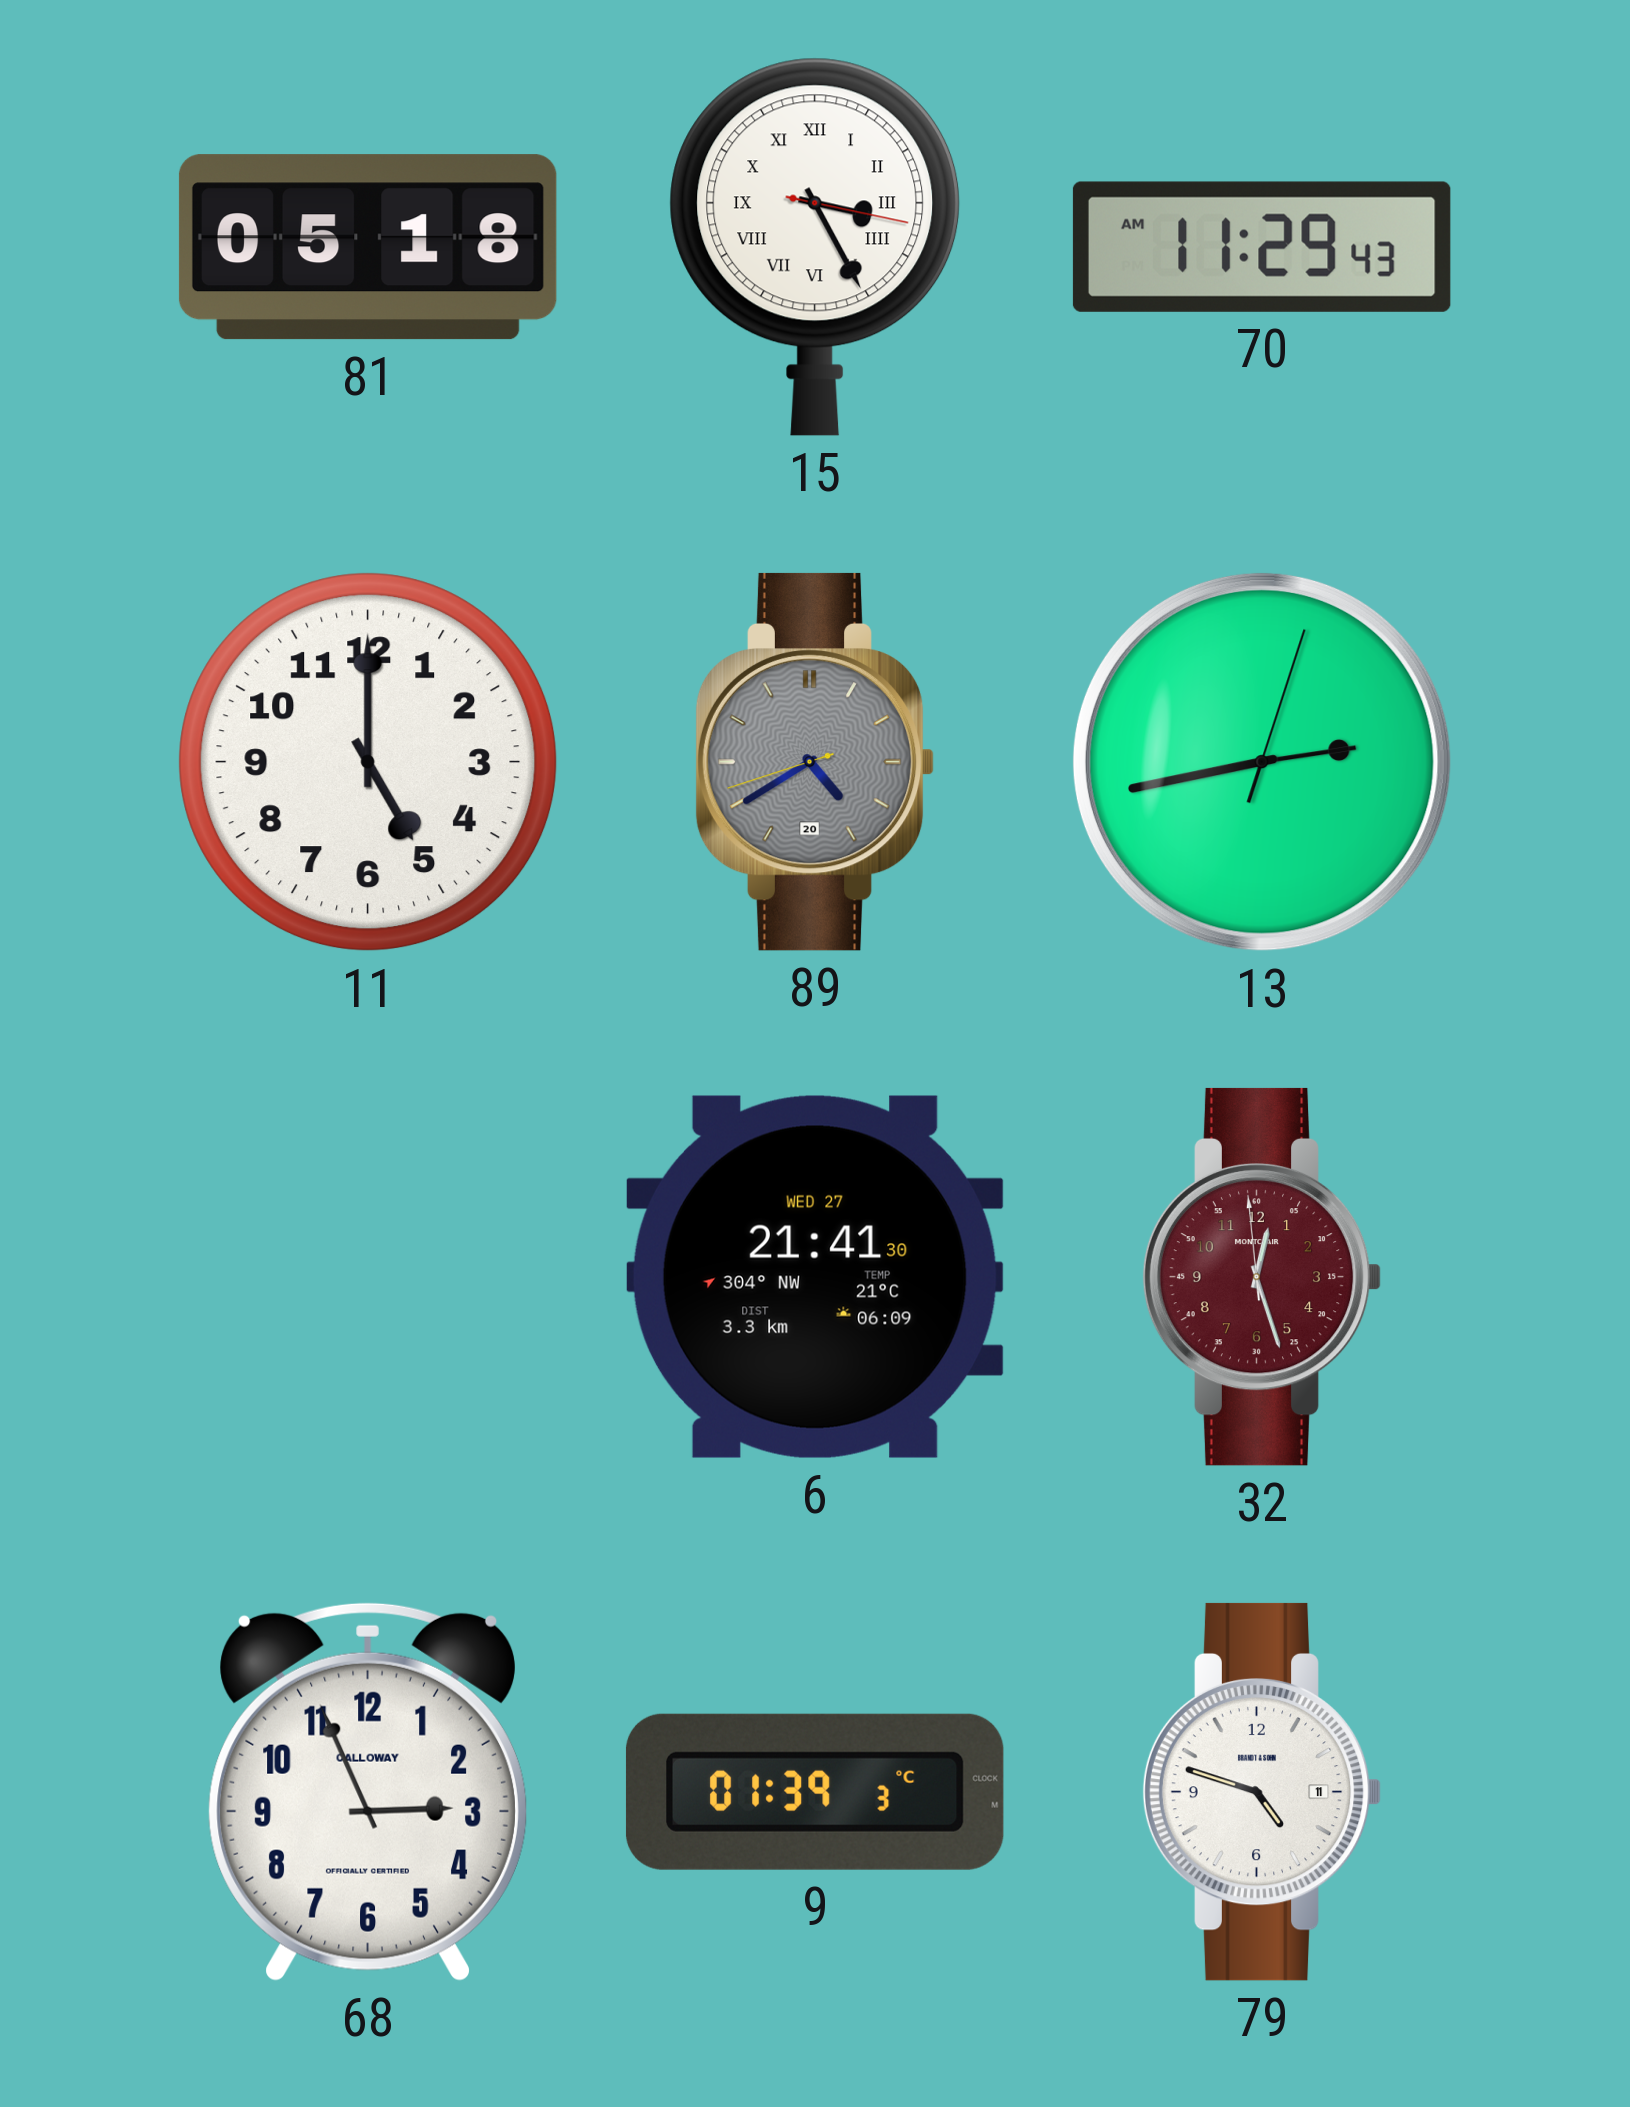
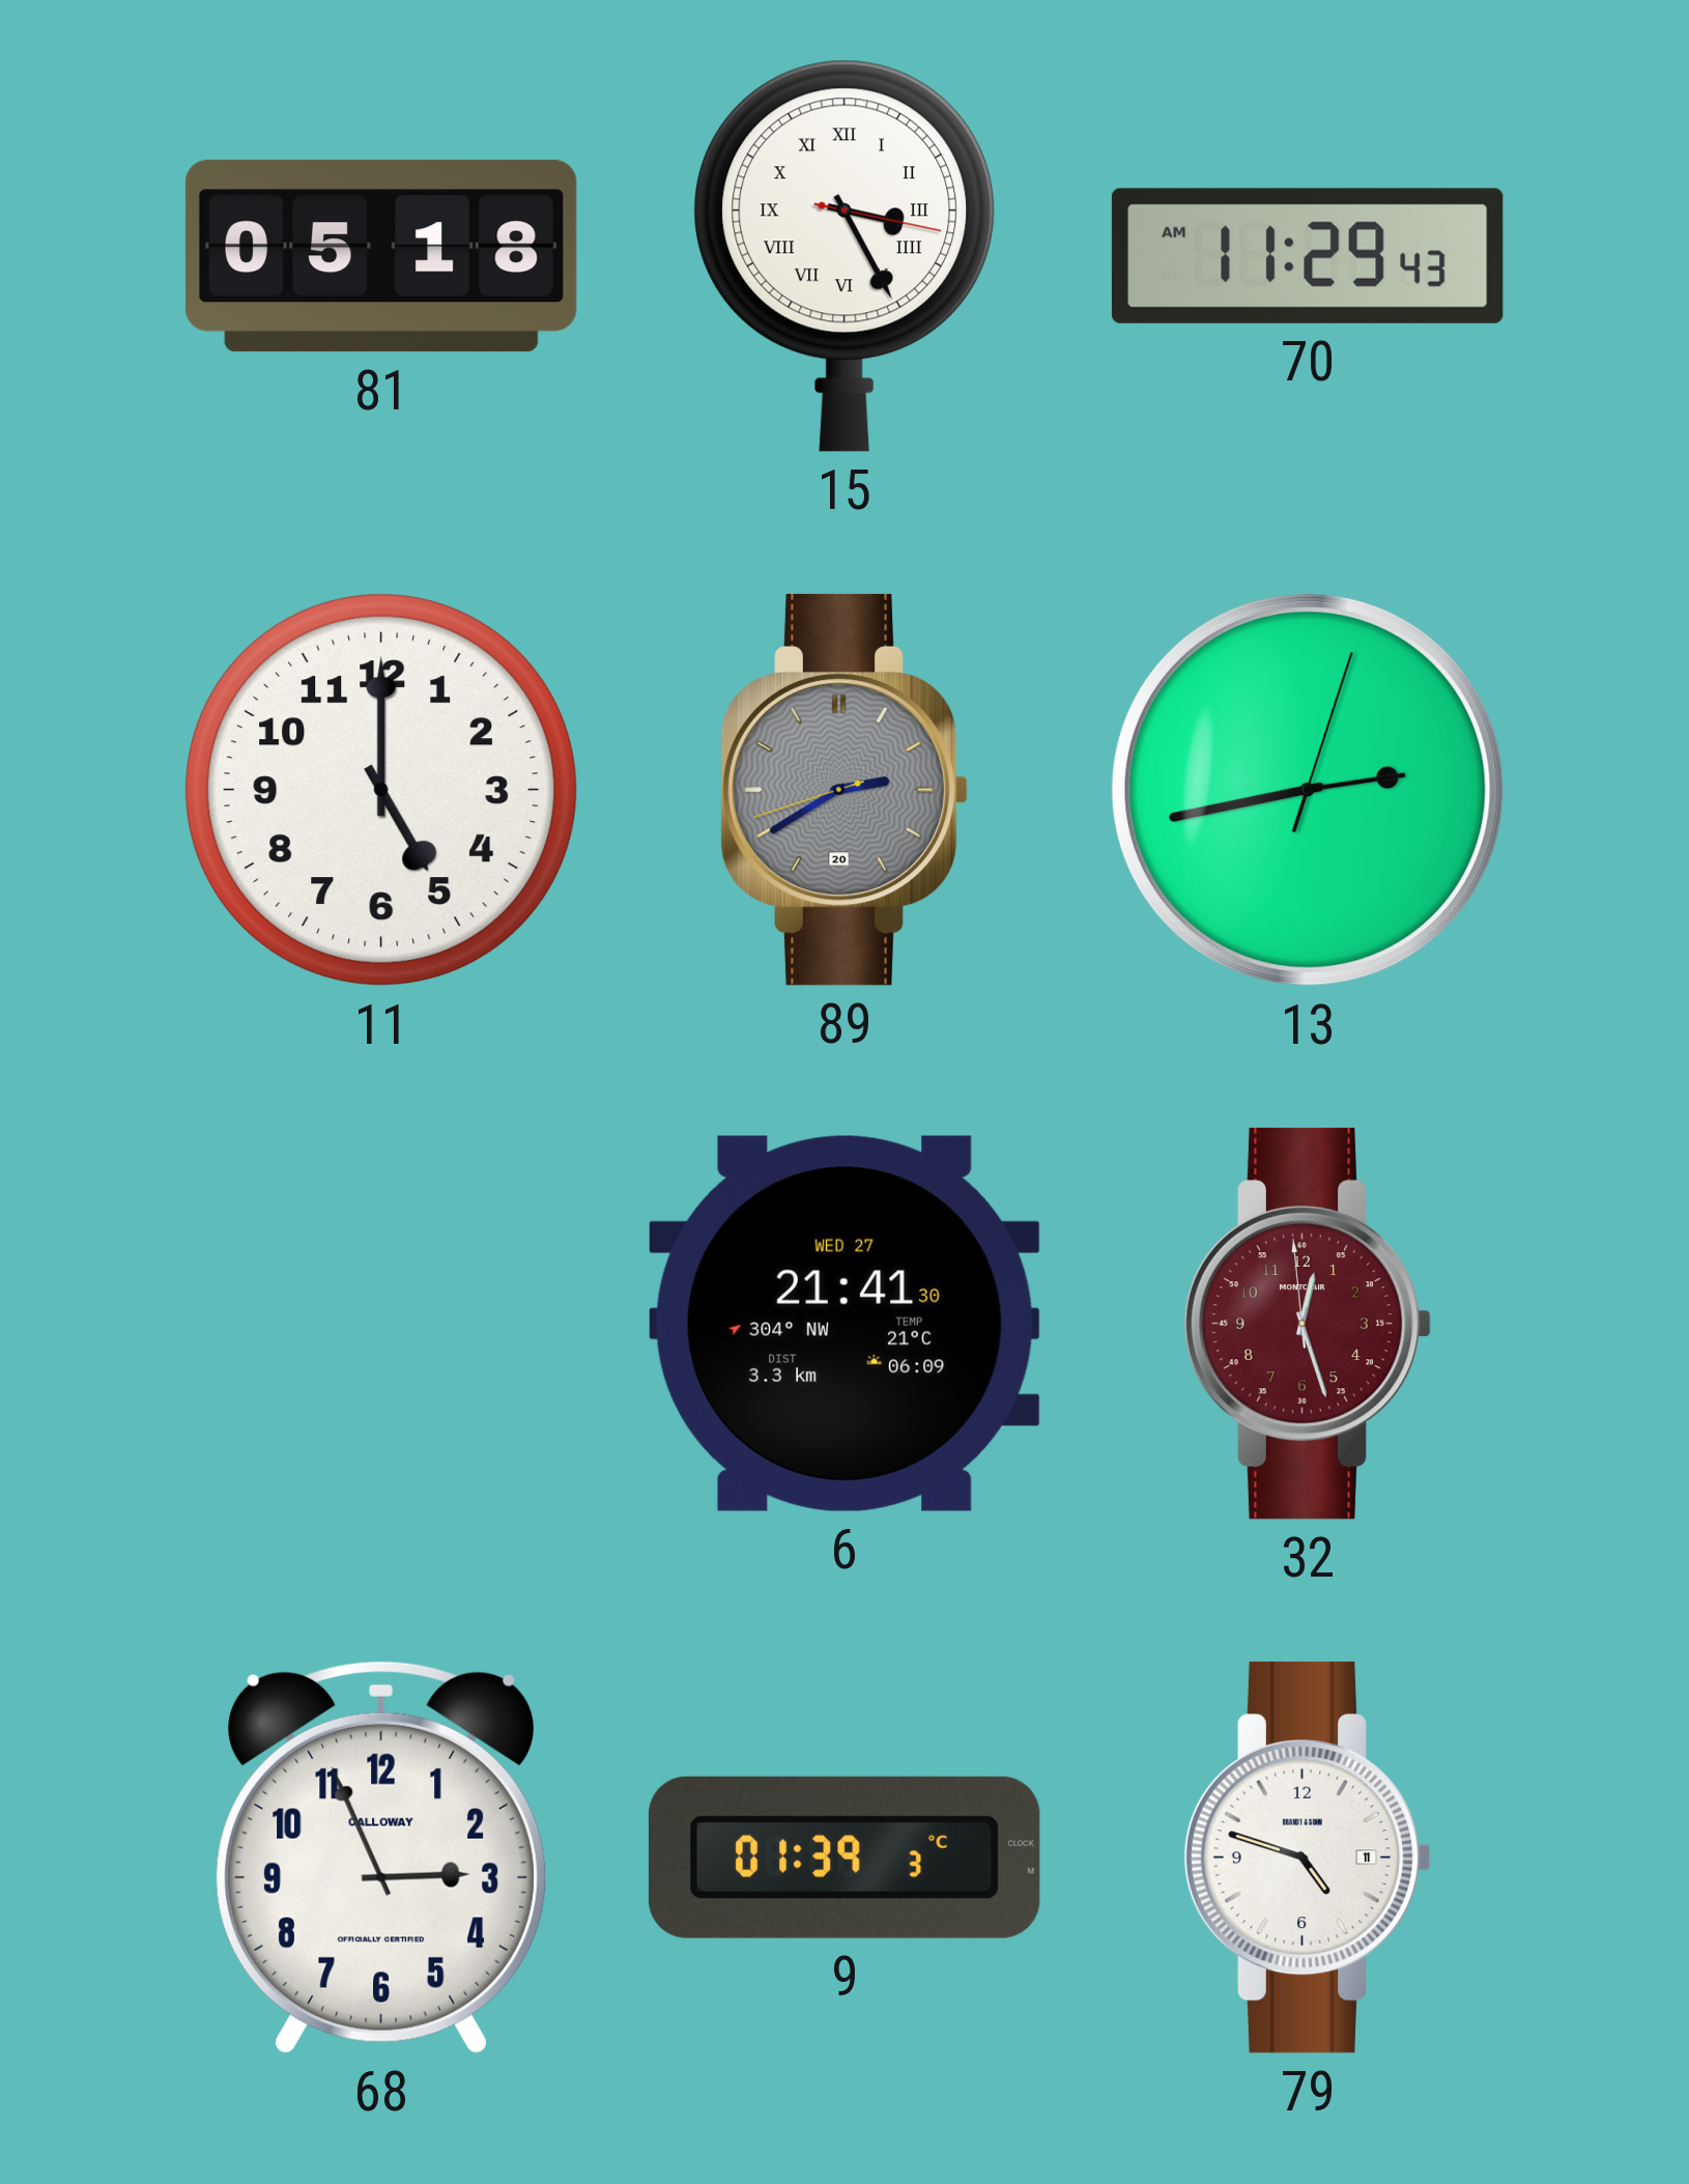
89: 4:39 -> 2:39 (844, 790)
